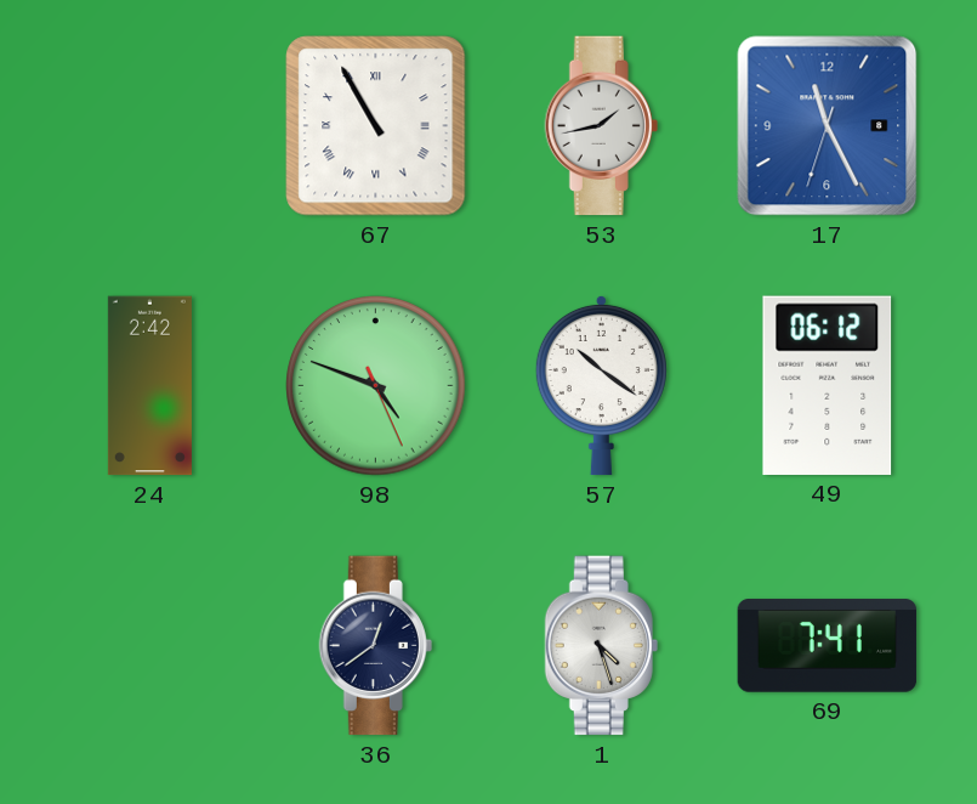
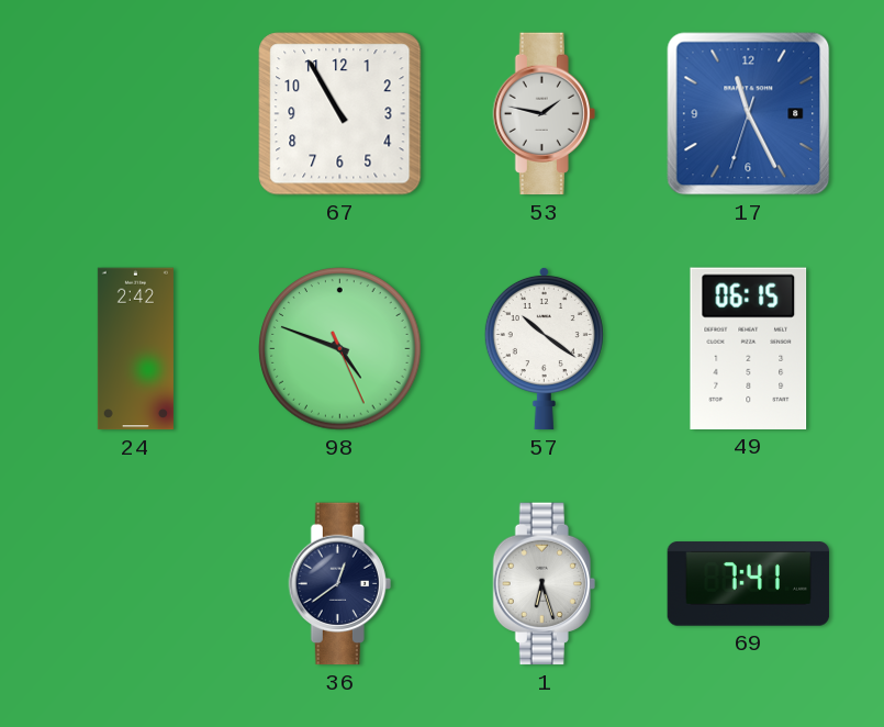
67 numerals: Roman -> Arabic (340, 114)
53: 1:43 -> 1:47 (544, 114)
49: 06:12 -> 06:15 (749, 348)
1: 4:27 -> 6:27 (544, 584)
